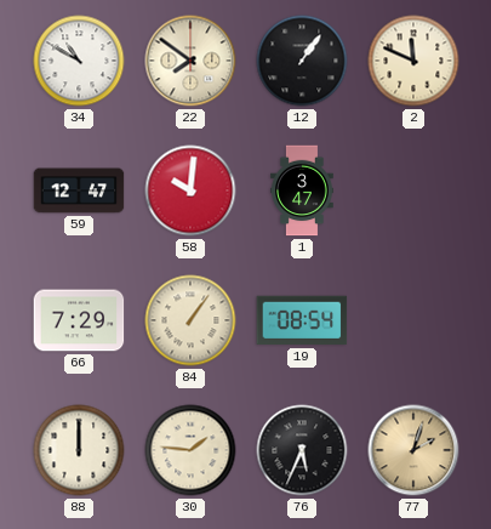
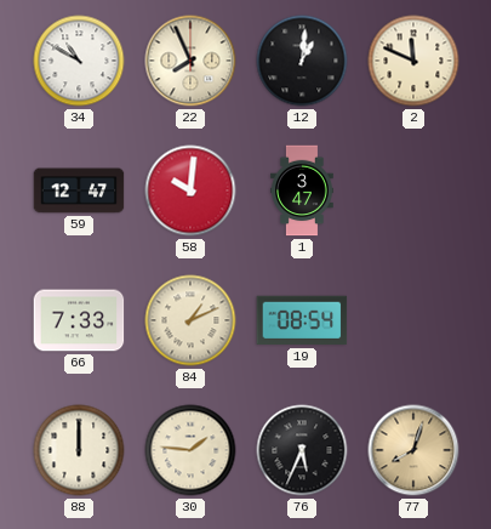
22: 7:51 -> 7:56 (190, 61)
12: 1:06 -> 1:01 (302, 61)
66: 7:29 -> 7:33 (79, 320)
84: 1:06 -> 1:11 (190, 320)
77: 2:03 -> 8:03 (413, 450)
